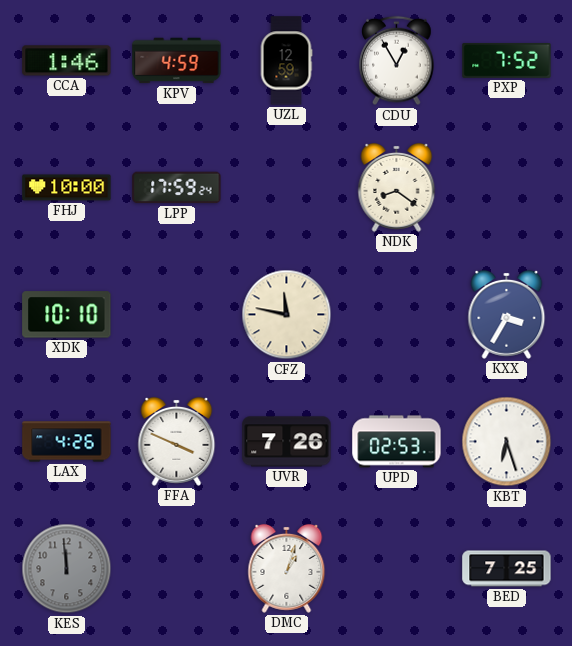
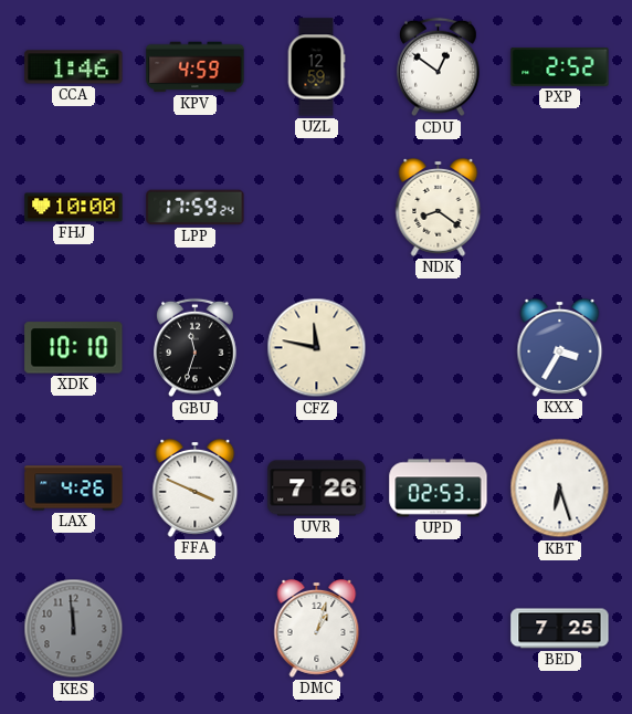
CDU: 12:55 -> 12:51 (439, 67)
PXP: 7:52 -> 2:52 (560, 66)
GBU: none -> 11:33 (196, 348)
